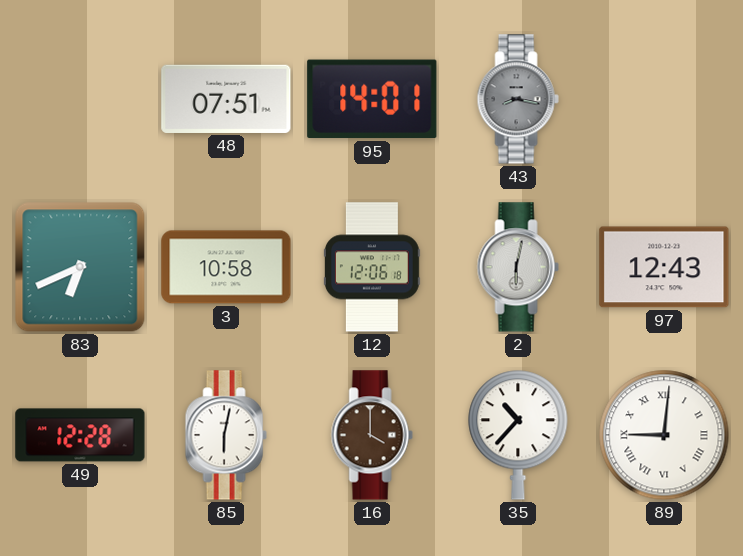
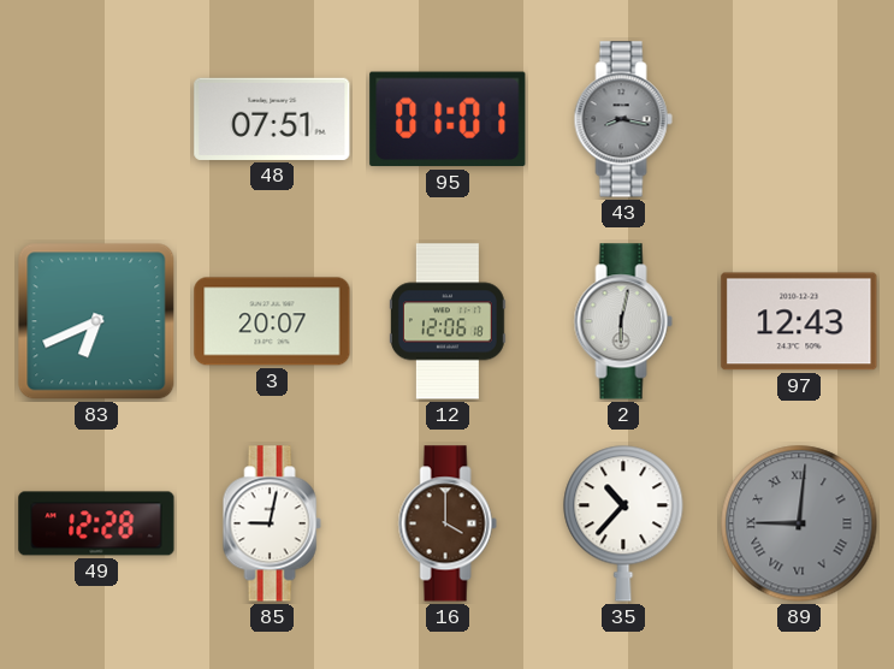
95: 14:01 -> 01:01 (448, 119)
3: 10:58 -> 20:07 (272, 321)
85: 6:02 -> 9:02 (272, 523)
89 dial: white -> grey (799, 523)
